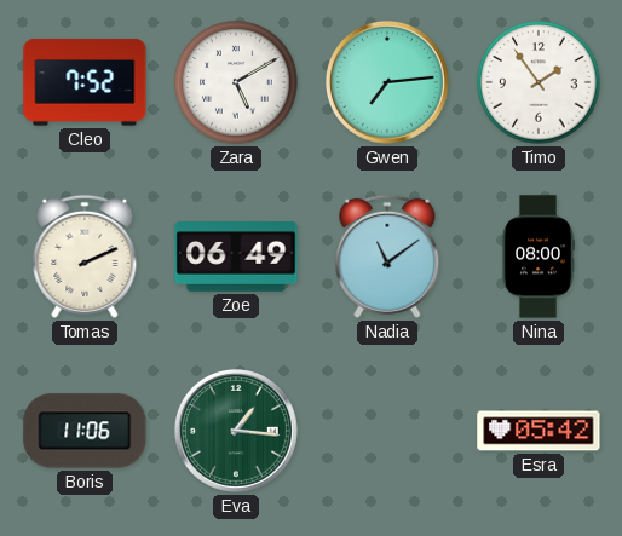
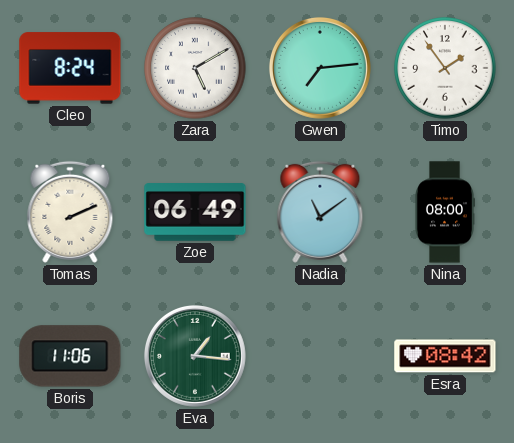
Cleo: 7:52 -> 8:24 (70, 68)
Esra: 05:42 -> 08:42 (445, 356)
